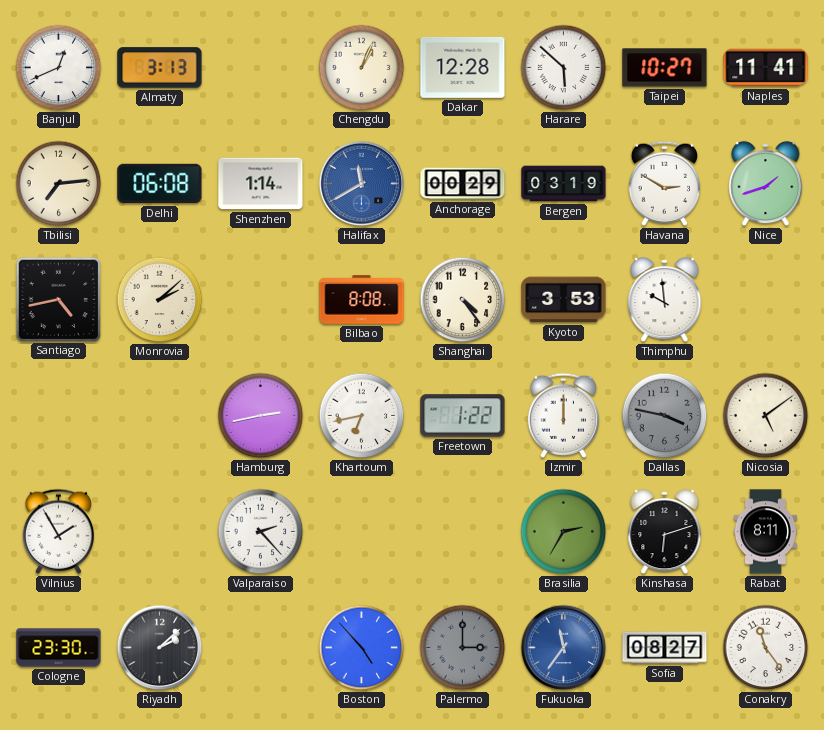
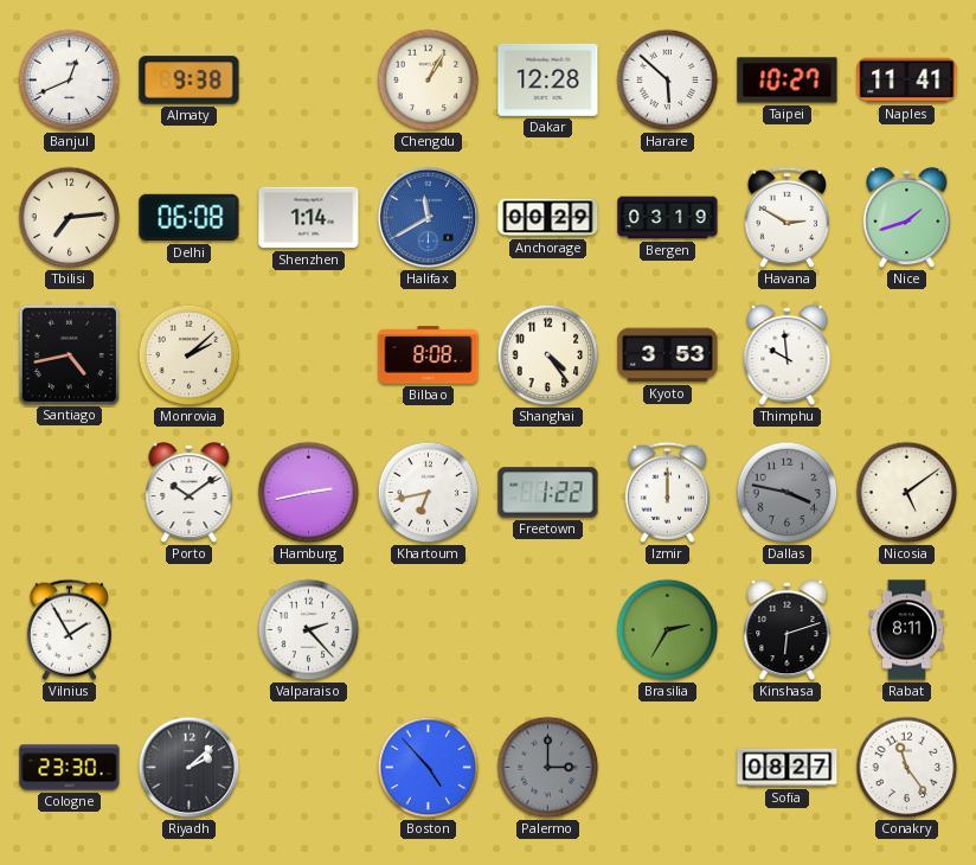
Almaty: 3:13 -> 9:38 (190, 81)
Chengdu: 1:04 -> 1:05 (429, 81)
Porto: none -> 10:09 (190, 493)
Fukuoka: 11:36 -> none (564, 648)
